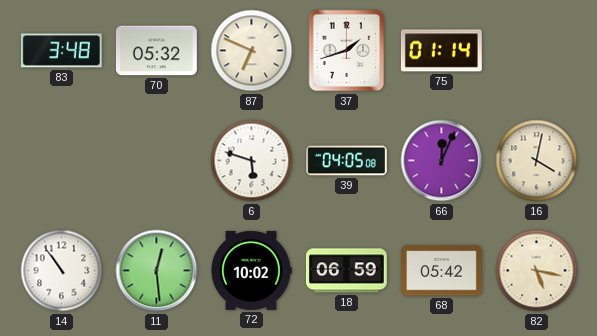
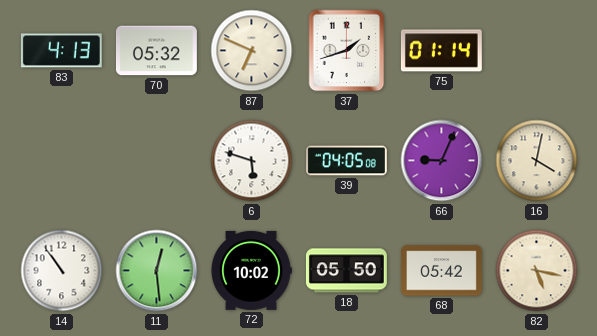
83: 3:48 -> 4:13 (61, 51)
66: 12:04 -> 9:04 (442, 161)
18: 06:59 -> 05:50 (346, 271)
